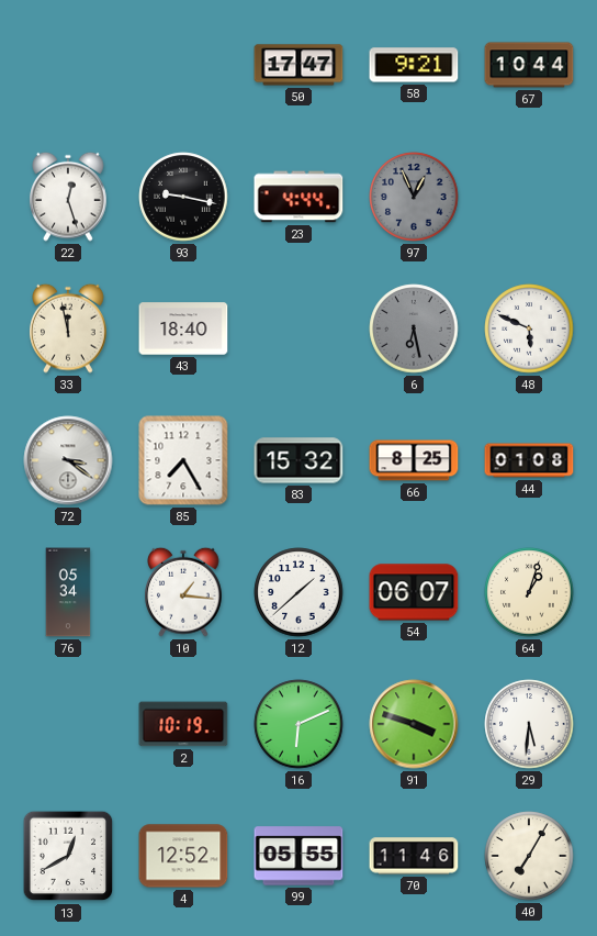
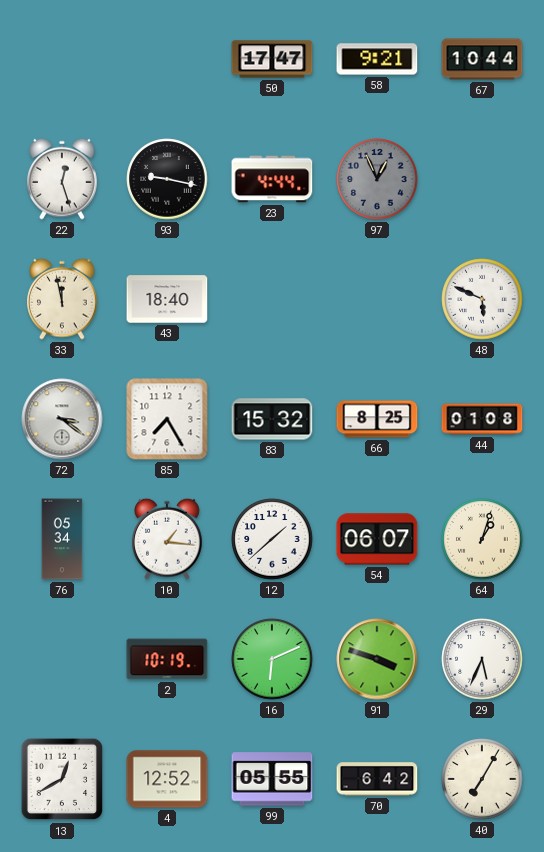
6: 6:28 -> none (414, 328)
29: 5:31 -> 5:34 (482, 659)
70: 11:46 -> 6:42 (377, 779)
